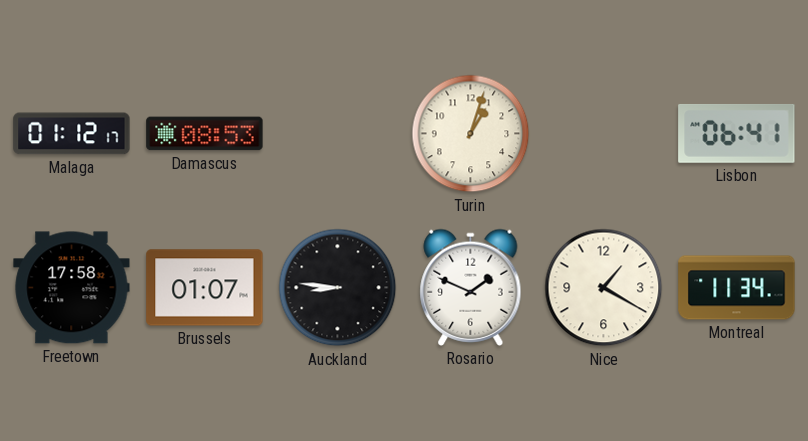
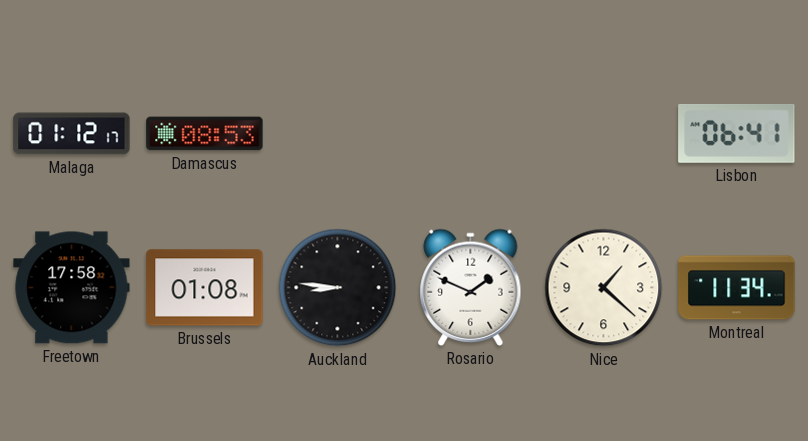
Turin: 1:03 -> none (471, 134)
Brussels: 01:07 -> 01:08 (205, 288)
Nice: 1:20 -> 1:22 (604, 288)
